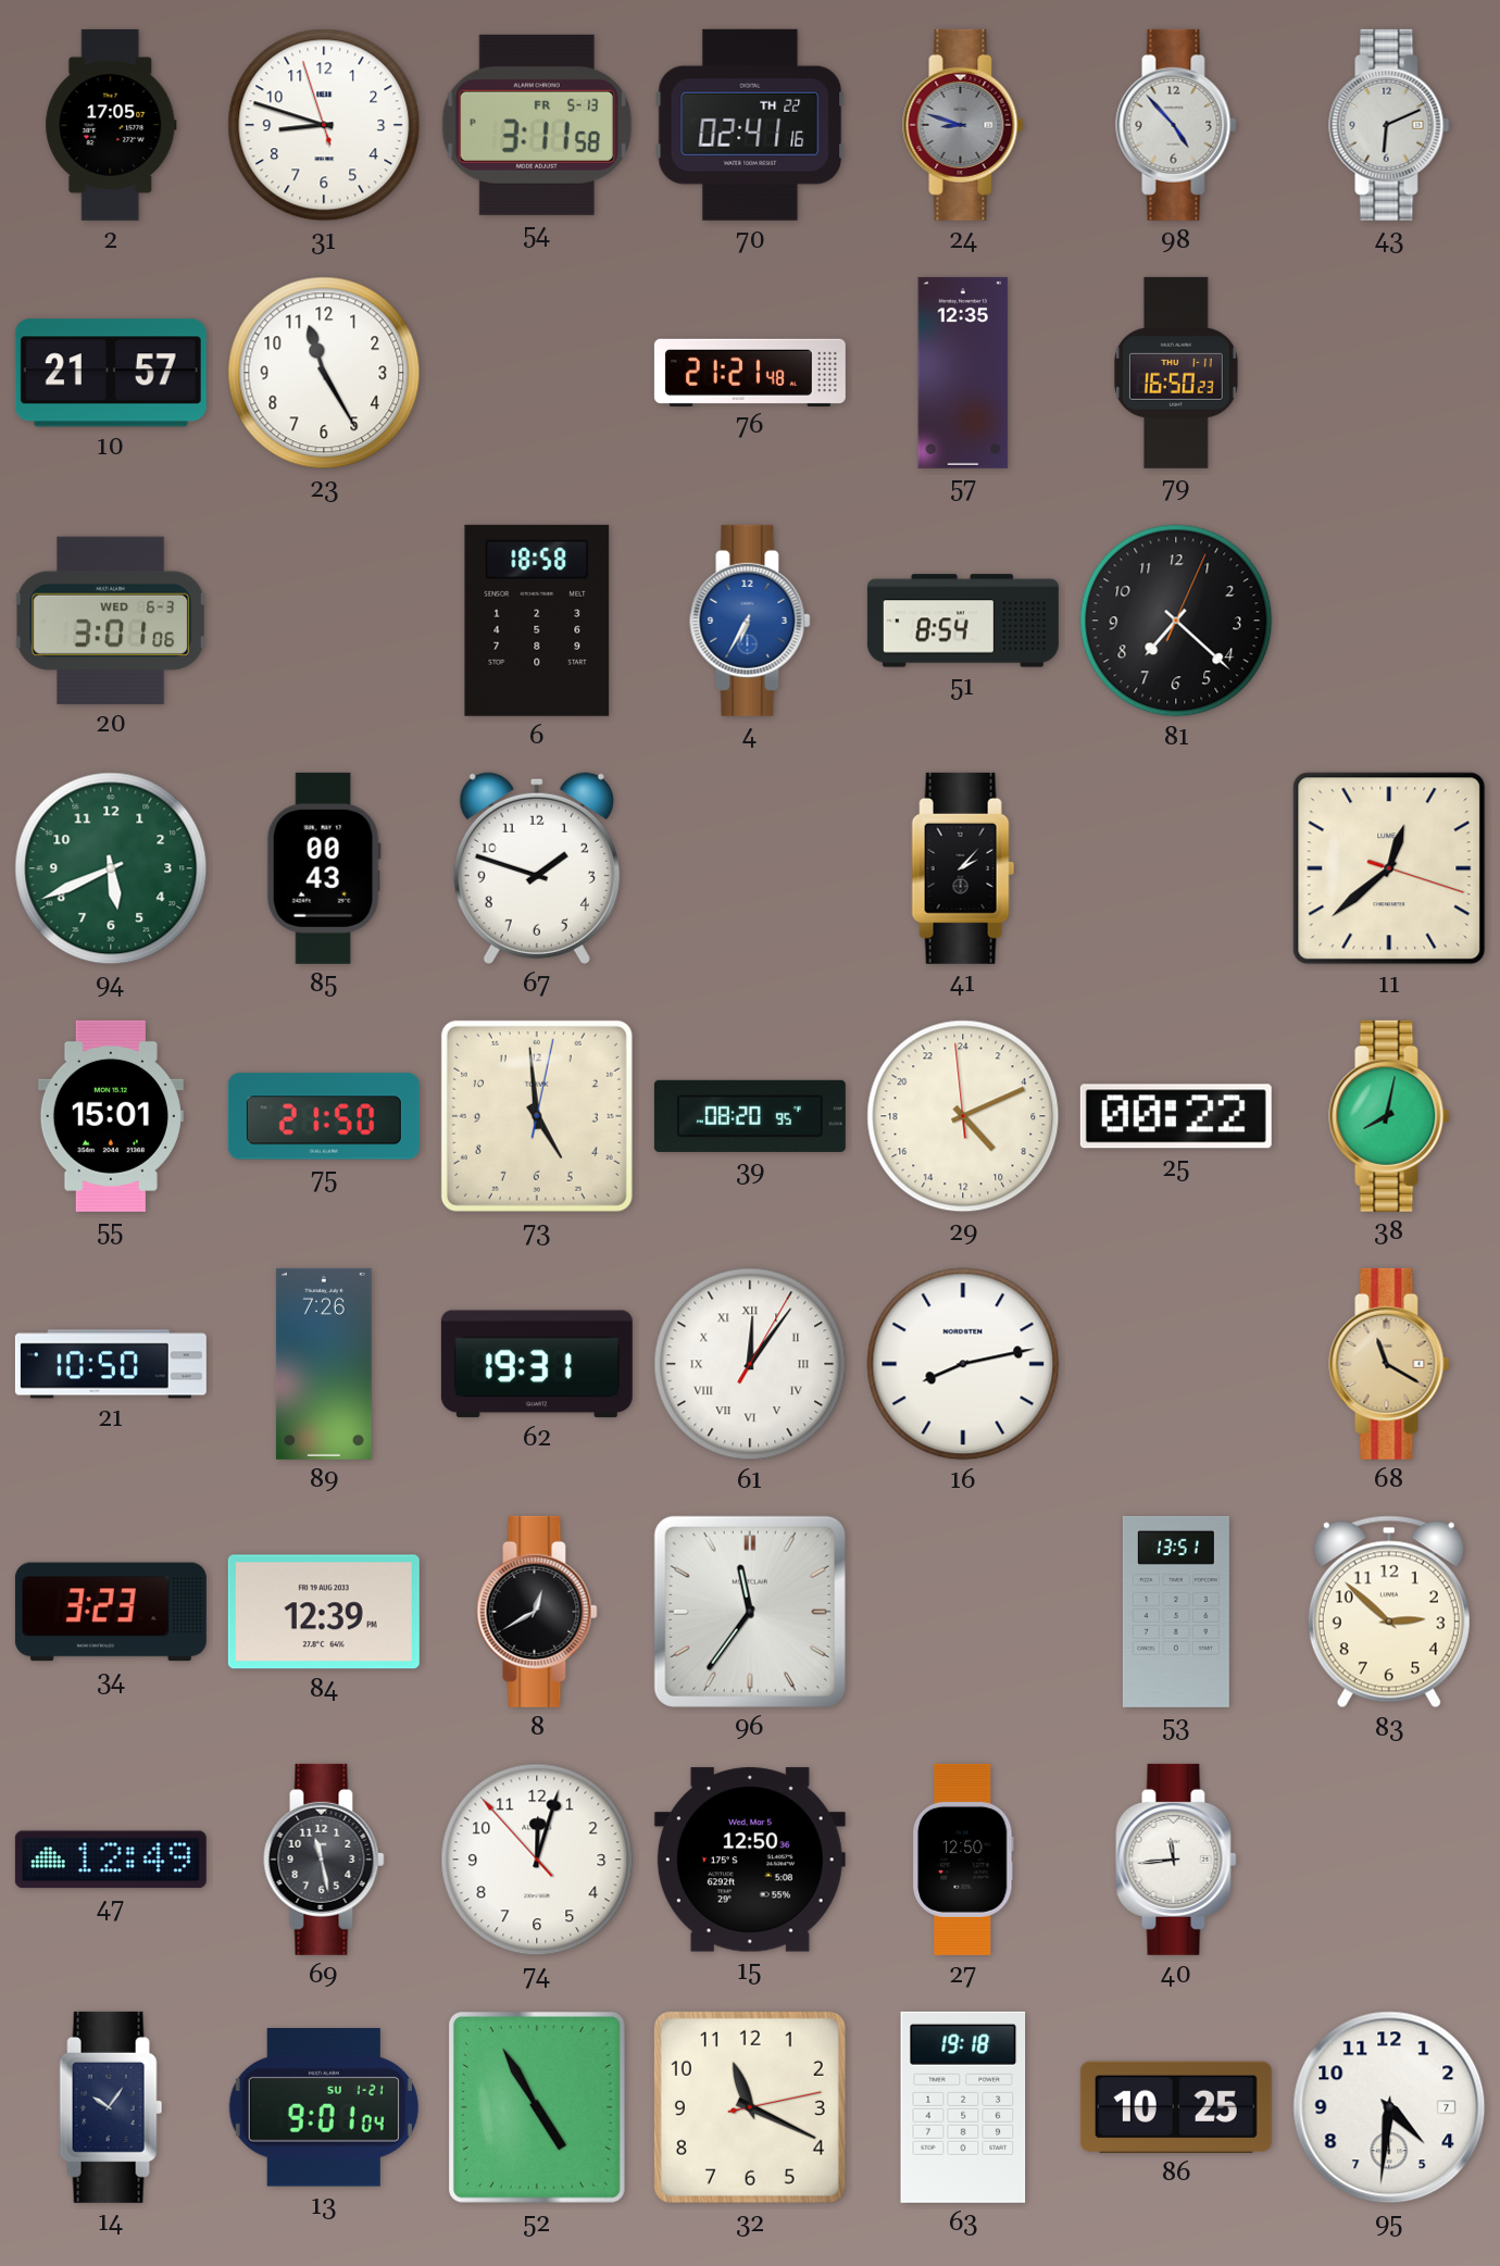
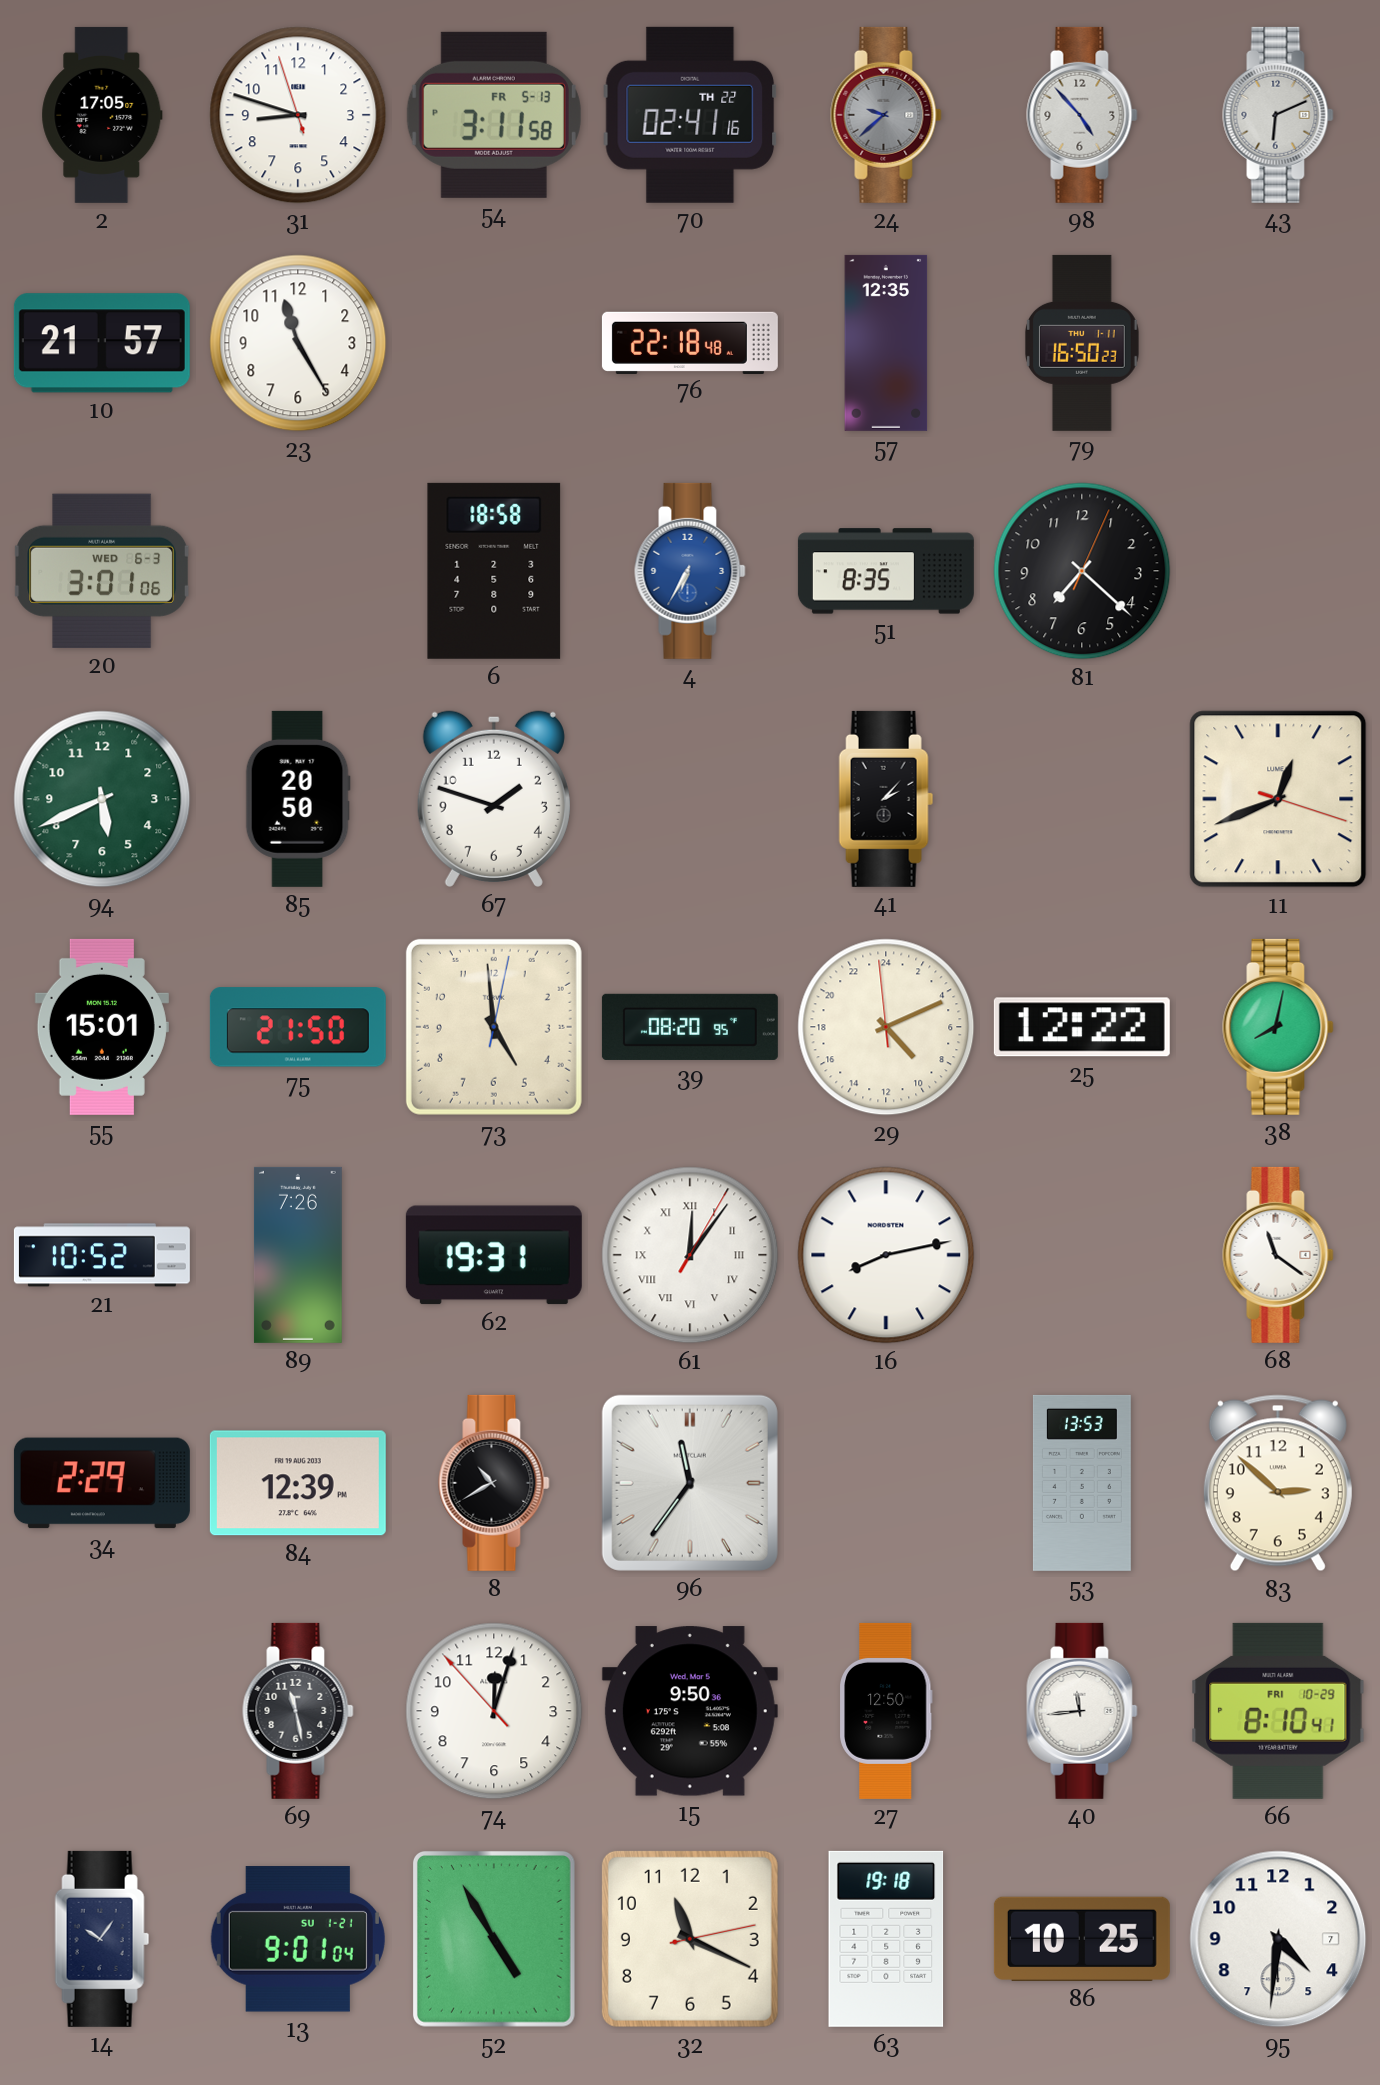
24: 8:48 -> 9:38 (886, 115)
76: 21:21 -> 22:18 (690, 342)
51: 8:54 -> 8:35 (886, 571)
85: 00:43 -> 20:50 (298, 799)
11: 12:38 -> 12:41 (1278, 799)
25: 00:22 -> 12:22 (1082, 1027)
21: 10:50 -> 10:52 (102, 1255)
68: 11:20 -> 11:21 (1278, 1255)
68 dial: champagne -> white (1278, 1255)
34: 3:23 -> 2:29 (102, 1483)
8: 12:40 -> 10:40 (494, 1483)
53: 13:51 -> 13:53 (1082, 1483)
47: 12:49 -> none (111, 1860)
15: 12:50 -> 9:50 (690, 1711)
66: none -> 8:10 (1278, 1711)
